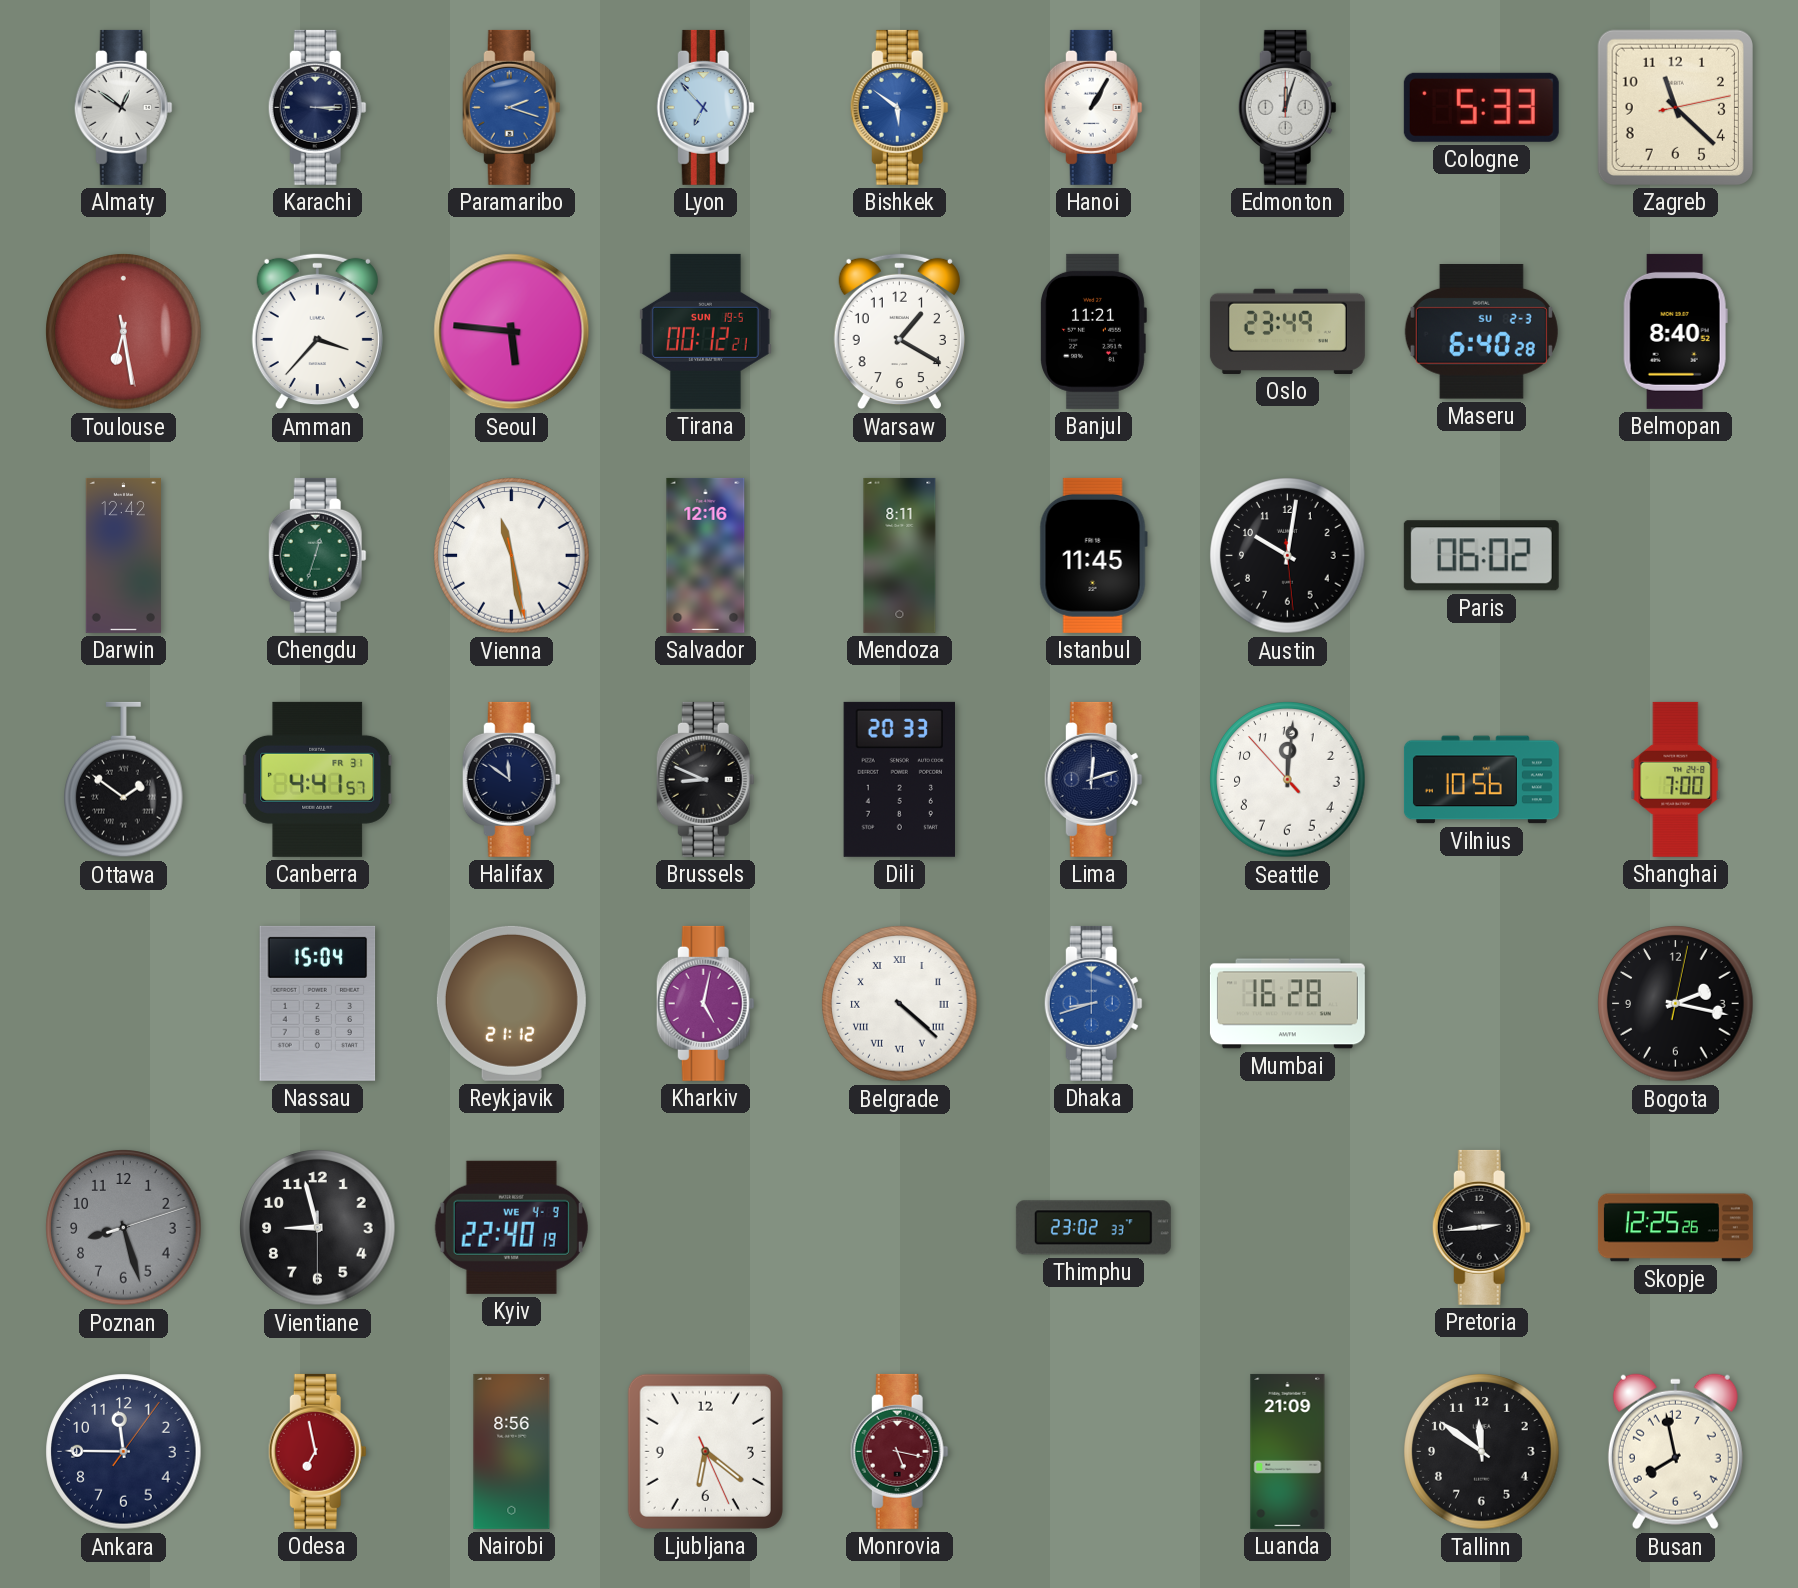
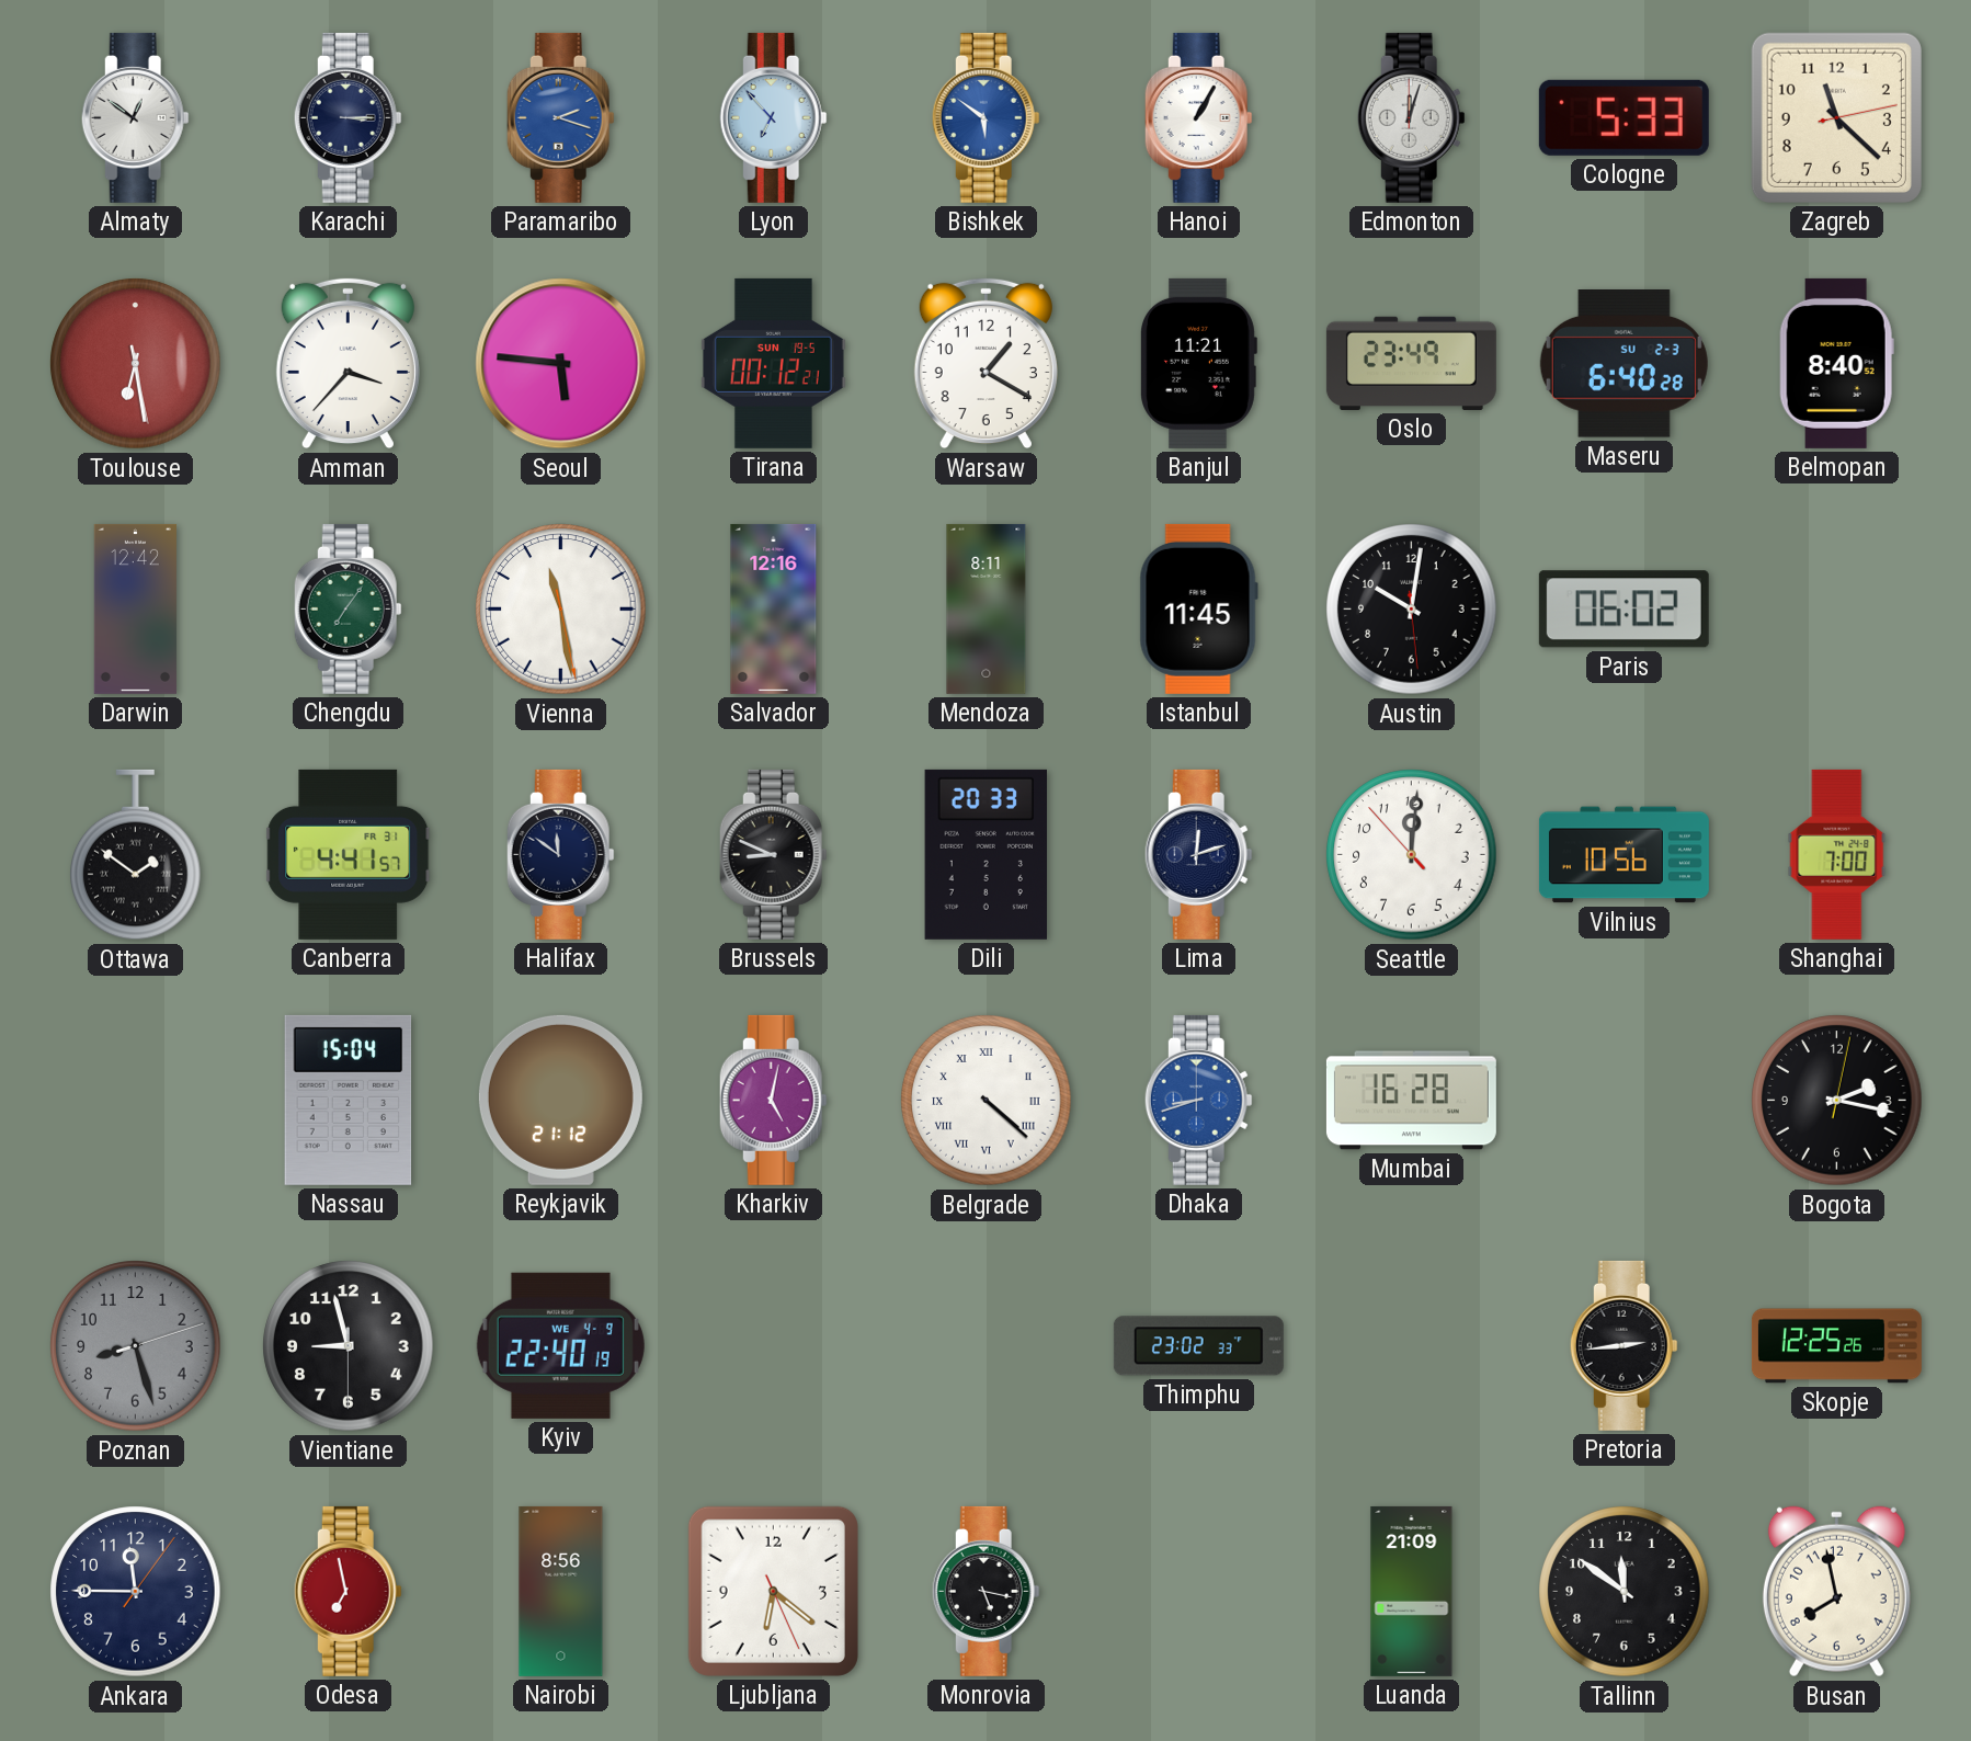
Chengdu: 12:33 -> 7:06 (348, 608)
Monrovia dial: burgundy -> black (985, 1591)
